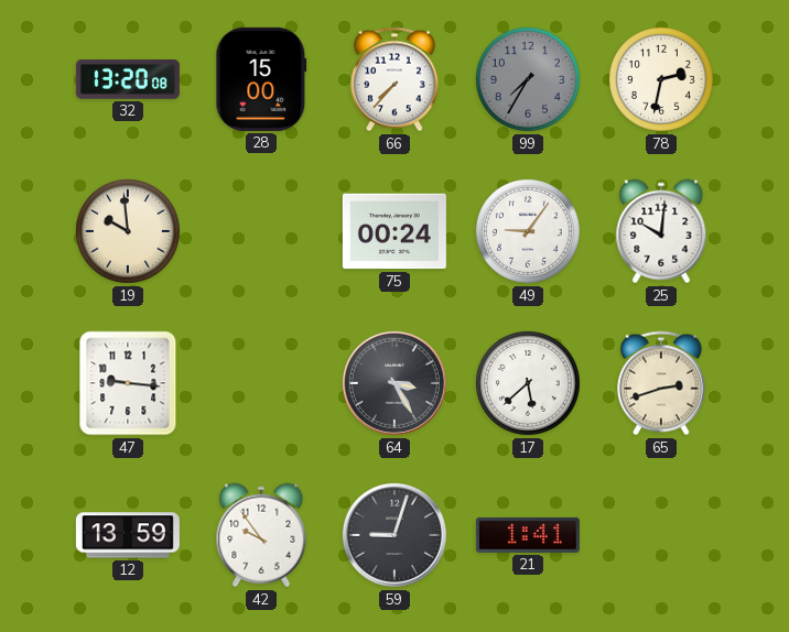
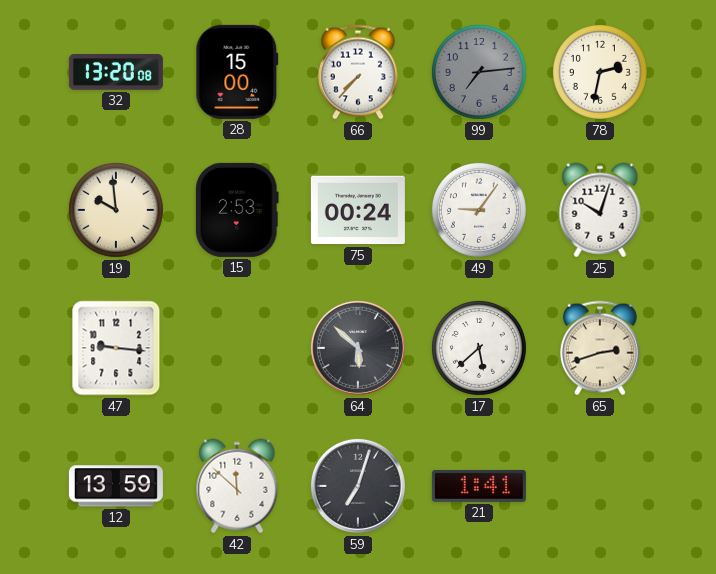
99: 7:35 -> 7:14 (479, 72)
15: none -> 2:53 (238, 210)
25: 10:01 -> 10:03 (600, 210)
64: 3:25 -> 5:52 (358, 348)
42: 9:54 -> 11:52 (237, 486)
59: 9:03 -> 7:03 (358, 486)
